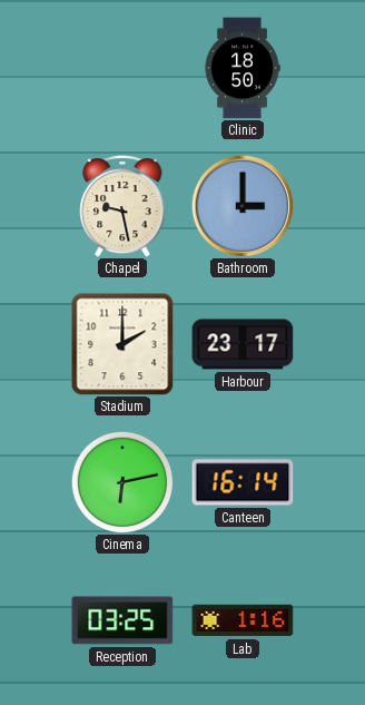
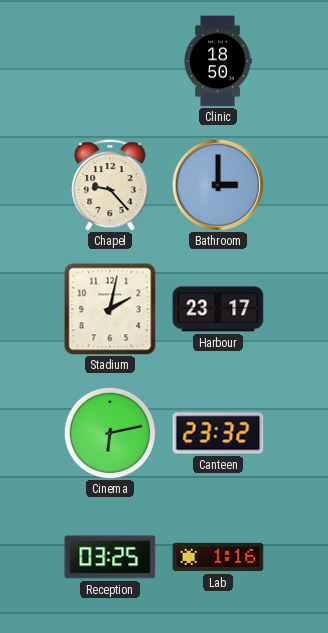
Chapel: 9:28 -> 9:23 (110, 185)
Stadium: 2:00 -> 2:02 (110, 309)
Canteen: 16:14 -> 23:32 (218, 433)
